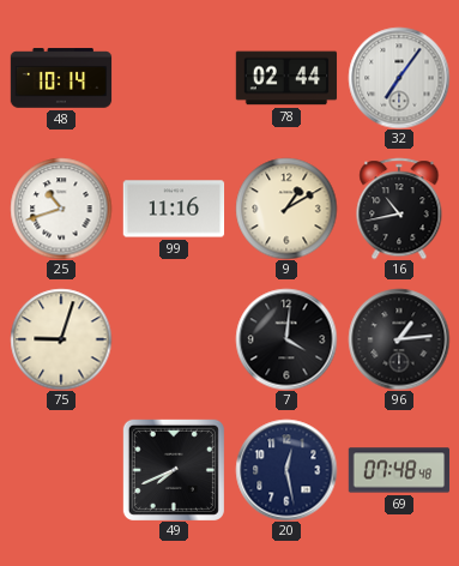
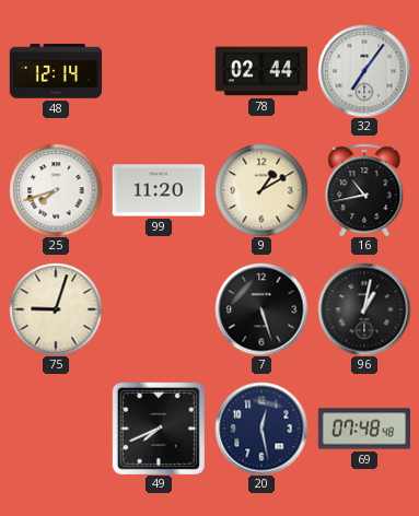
48: 10:14 -> 12:14 (56, 71)
25: 10:42 -> 7:42 (56, 190)
99: 11:16 -> 11:20 (159, 190)
7: 4:01 -> 5:27 (261, 309)
96: 1:14 -> 1:02 (364, 309)
